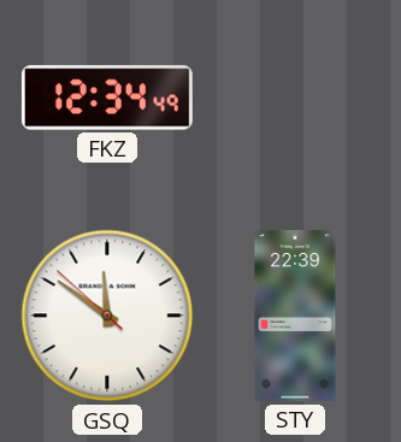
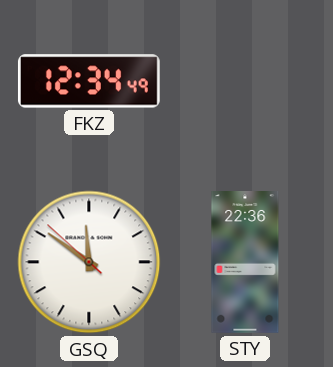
STY: 22:39 -> 22:36 (245, 263)
